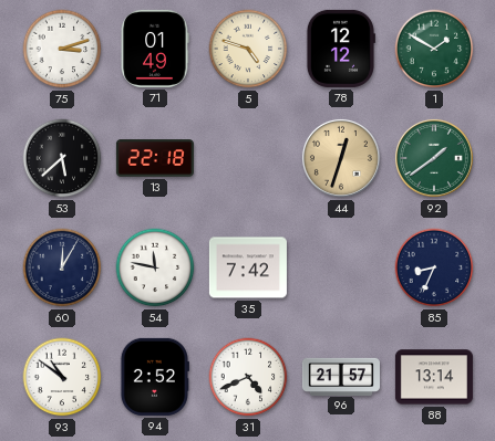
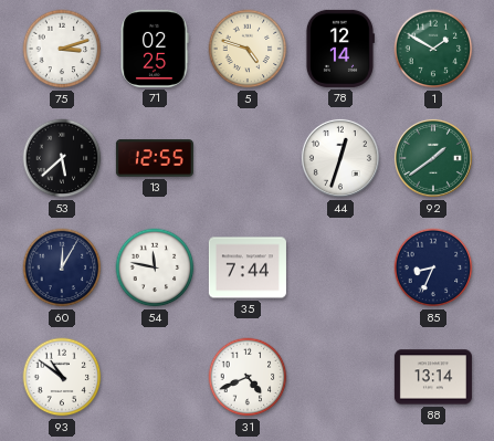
71: 01:49 -> 02:25 (155, 49)
78: 12:12 -> 12:14 (339, 49)
13: 22:18 -> 12:55 (155, 158)
44 dial: champagne -> white (340, 158)
35: 7:42 -> 7:44 (248, 267)
94: 2:52 -> none (154, 377)
96: 21:57 -> none (341, 376)
